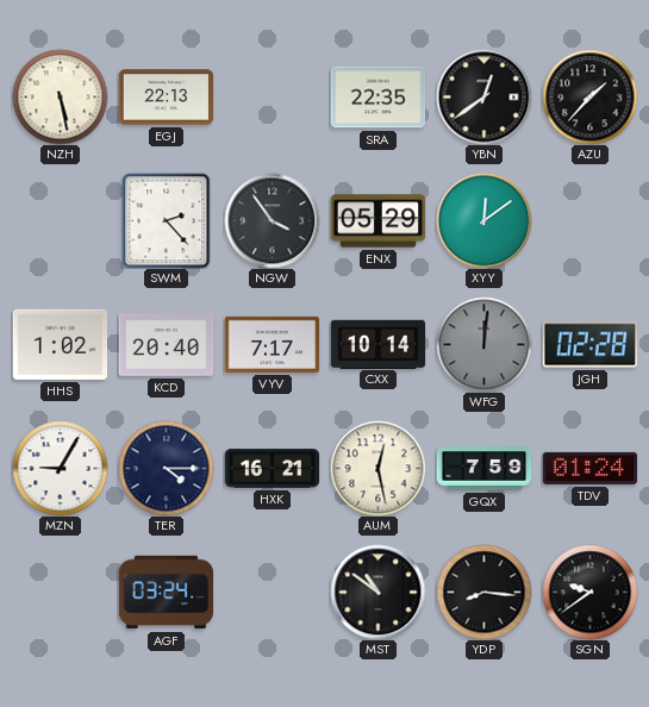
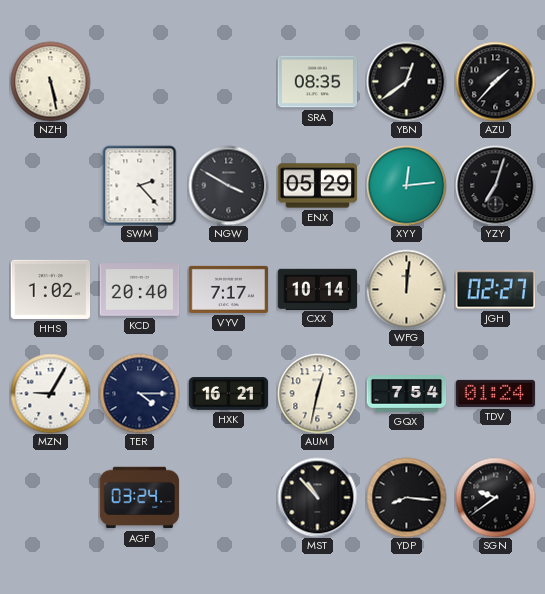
EGJ: 22:13 -> none (166, 98)
SRA: 22:35 -> 08:35 (317, 82)
NGW: 3:54 -> 3:50 (228, 185)
XYY: 12:09 -> 12:14 (406, 185)
YZY: none -> 7:03 (495, 185)
WFG dial: grey -> cream (406, 289)
JGH: 02:28 -> 02:27 (495, 290)
AUM: 12:28 -> 12:32 (317, 393)
GQX: 7:59 -> 7:54 (406, 394)
MST: 10:51 -> 10:53 (317, 497)
